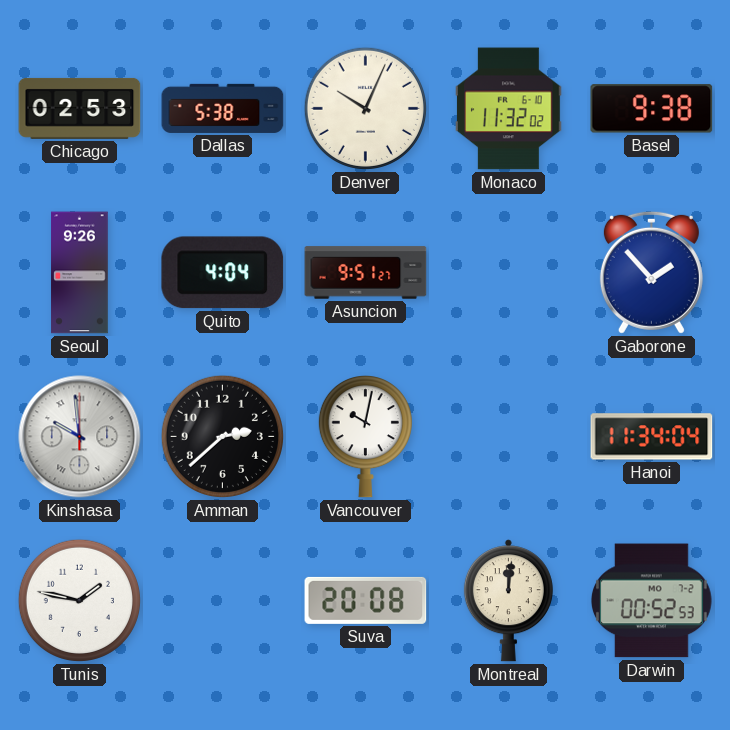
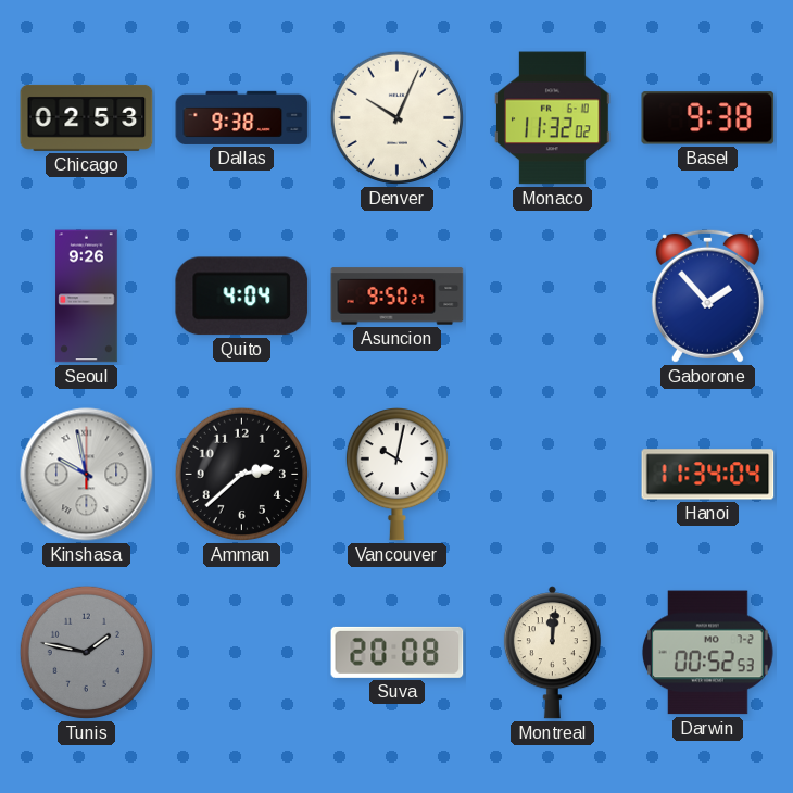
Dallas: 5:38 -> 9:38 (242, 117)
Asuncion: 9:51 -> 9:50 (398, 297)
Kinshasa: 9:59 -> 9:58 (87, 475)
Tunis dial: white -> grey (86, 652)
